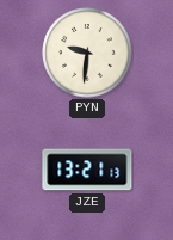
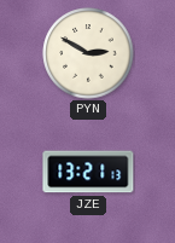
PYN: 9:31 -> 2:50 (88, 53)
